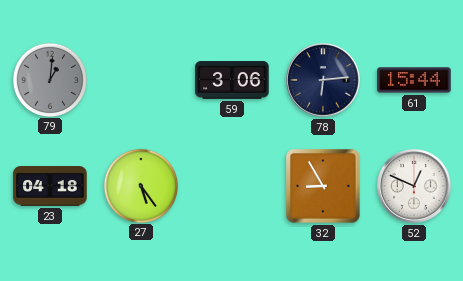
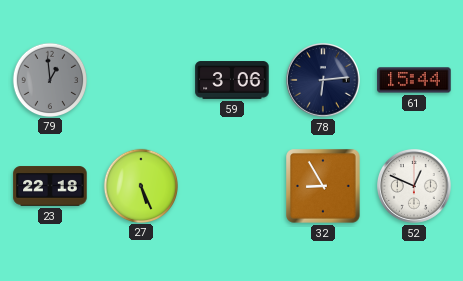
79: 1:01 -> 12:59 (49, 79)
23: 04:18 -> 22:18 (50, 186)
27: 5:24 -> 5:26 (140, 185)
